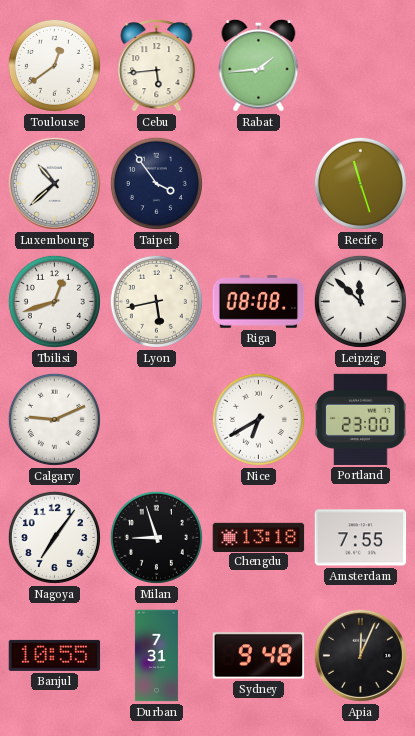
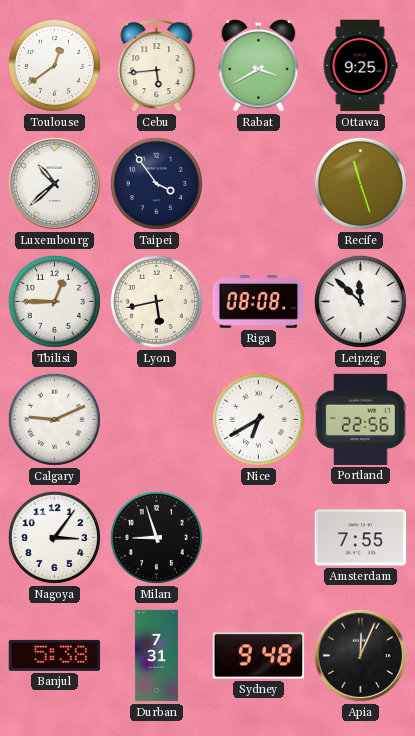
Rabat: 1:44 -> 3:40 (259, 65)
Ottawa: none -> 9:25 (360, 66)
Tbilisi: 12:42 -> 12:45 (54, 301)
Portland: 23:00 -> 22:56 (361, 419)
Nagoya: 7:06 -> 3:06 (54, 537)
Chengdu: 13:18 -> none (259, 537)
Banjul: 10:55 -> 5:38 (55, 655)
